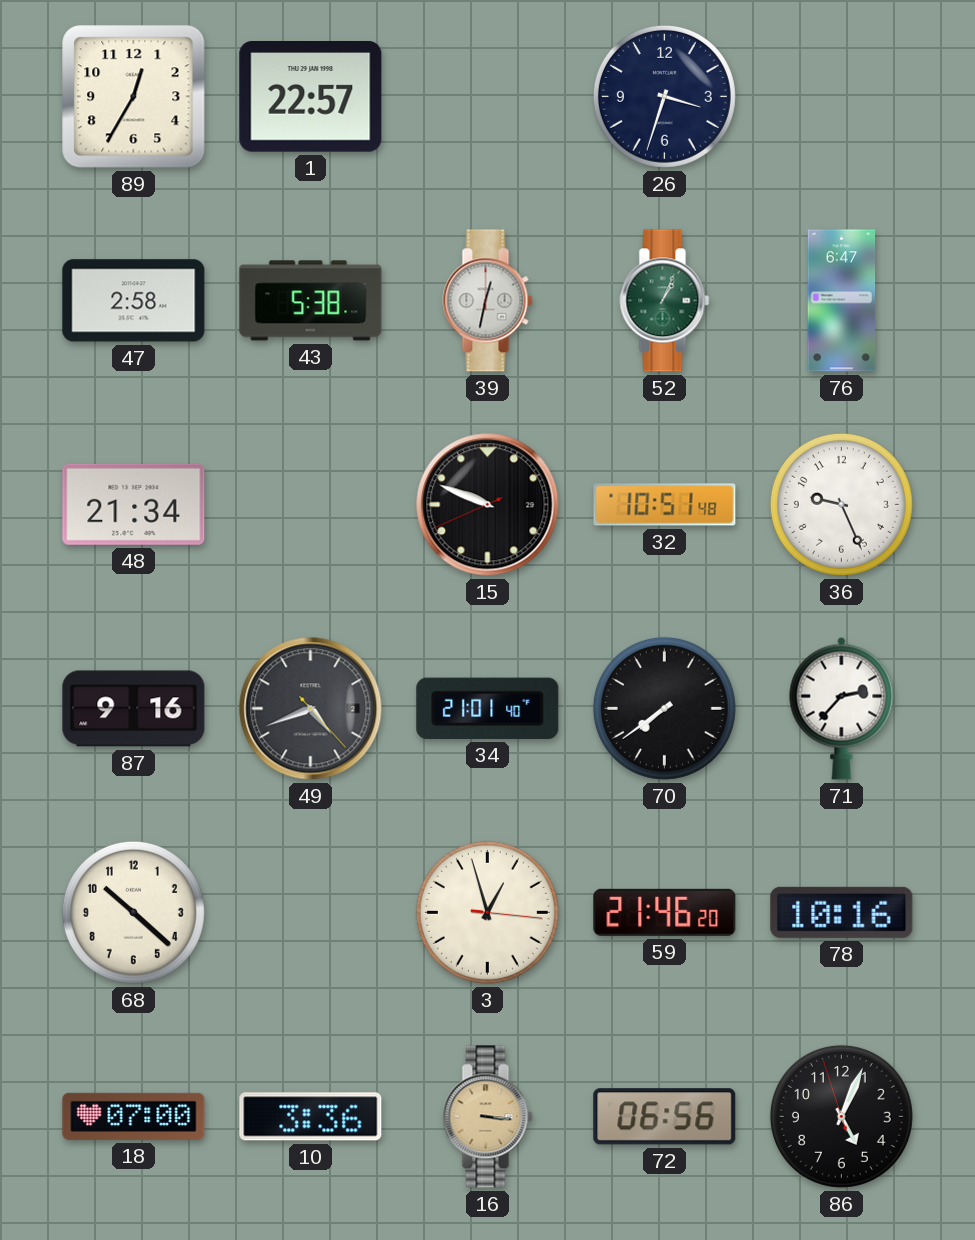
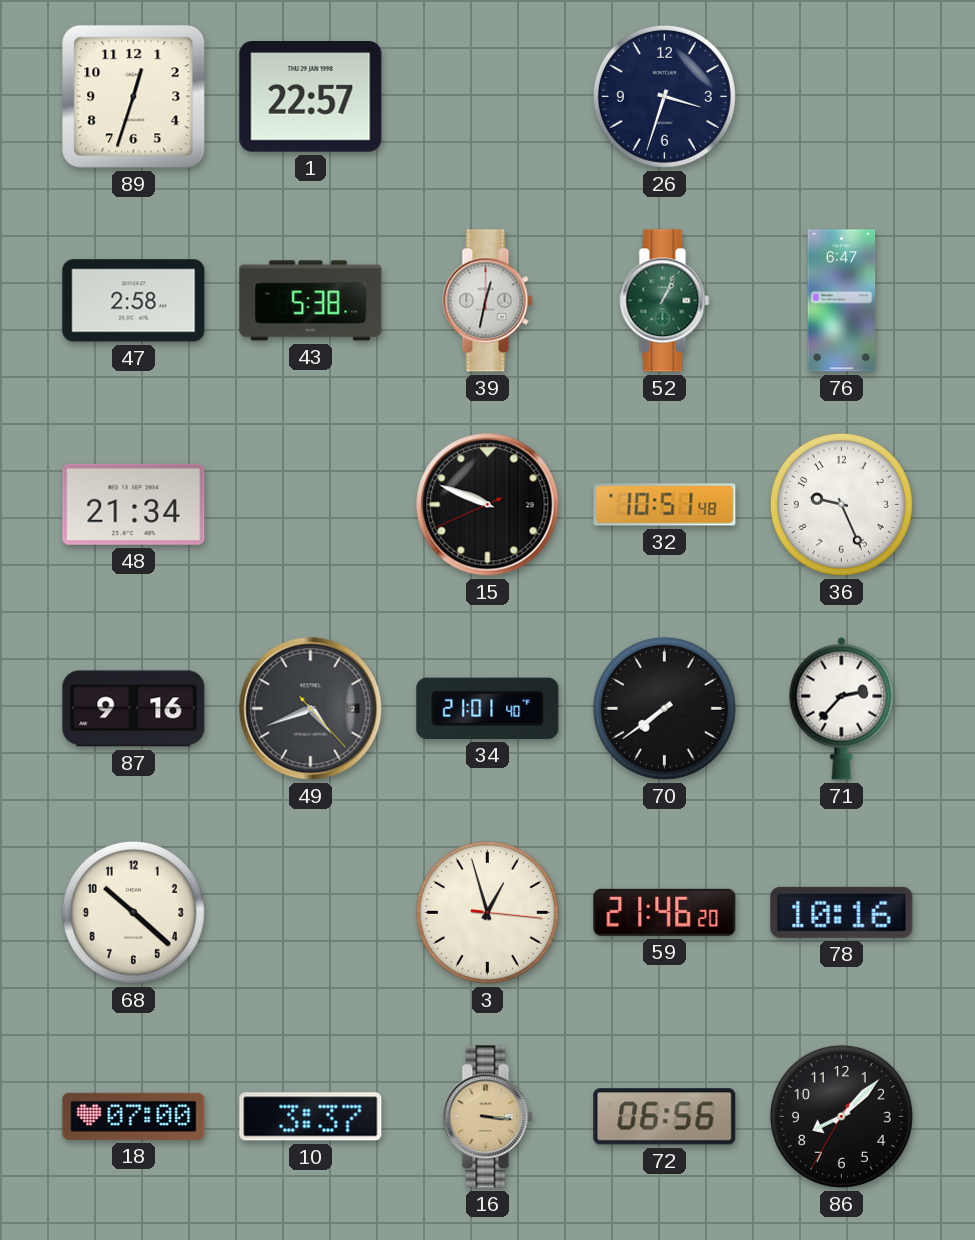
89: 12:35 -> 12:33 (134, 97)
10: 3:36 -> 3:37 (311, 1117)
86: 5:03 -> 8:07 (841, 1116)
